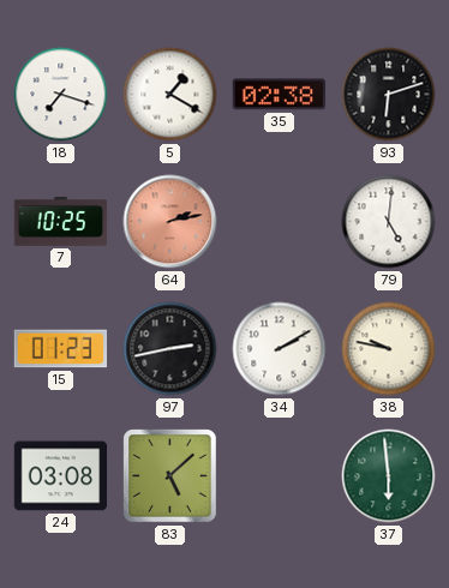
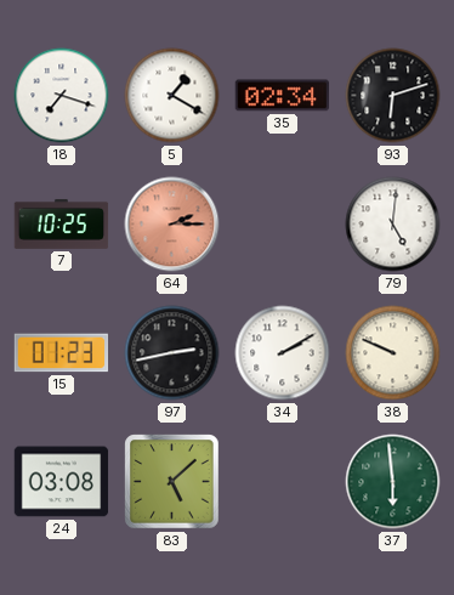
35: 02:38 -> 02:34 (282, 96)
64: 2:13 -> 2:15 (172, 225)
38: 9:47 -> 9:49 (393, 353)
